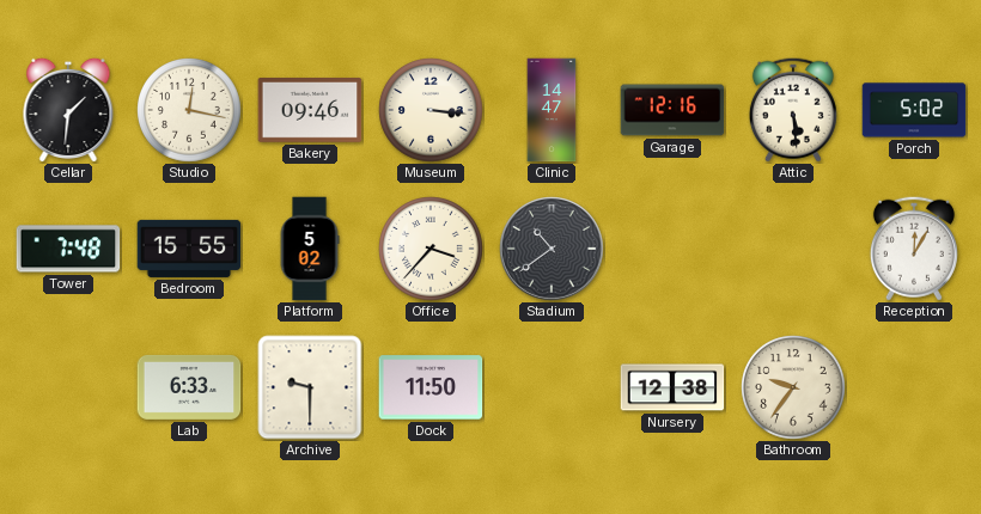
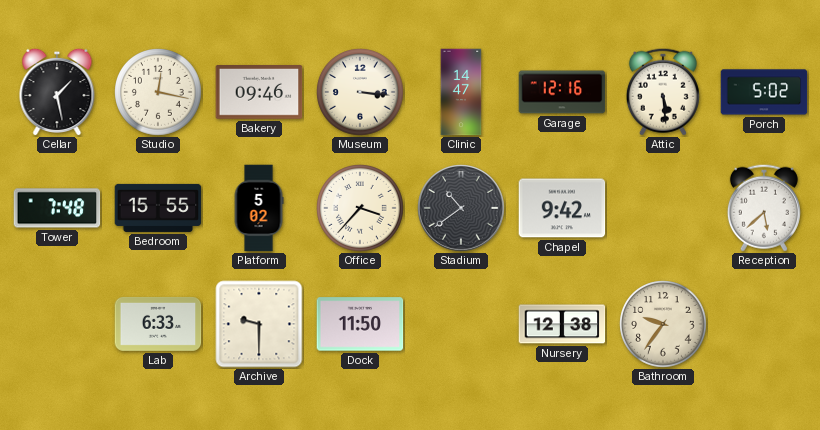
Cellar: 1:31 -> 1:28 (57, 92)
Chapel: none -> 9:42 (562, 208)
Reception: 12:05 -> 5:38 (764, 208)
